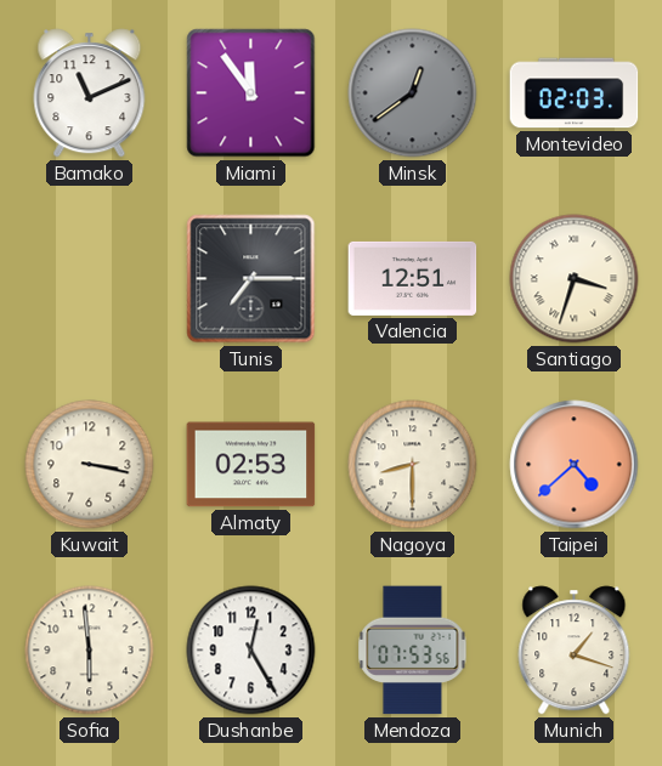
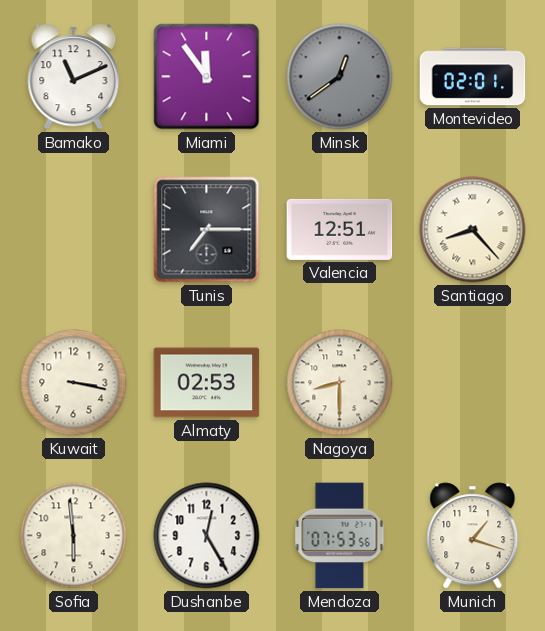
Montevideo: 02:03 -> 02:01 (473, 77)
Santiago: 3:33 -> 8:23 (473, 230)
Taipei: 4:38 -> none (575, 465)
